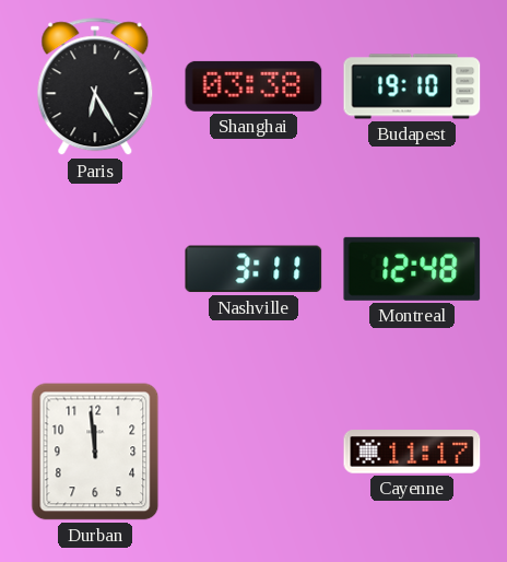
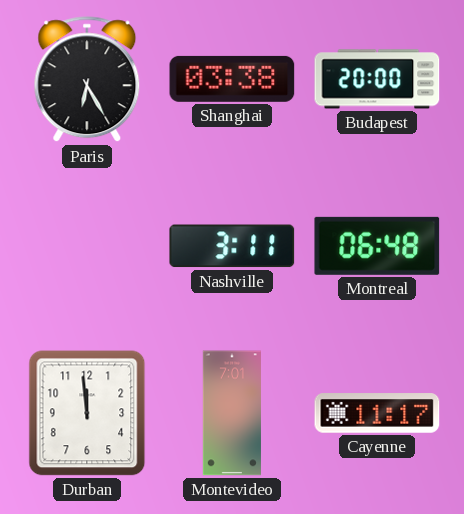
Budapest: 19:10 -> 20:00 (377, 79)
Montreal: 12:48 -> 06:48 (377, 246)
Montevideo: none -> 7:01 (231, 413)
